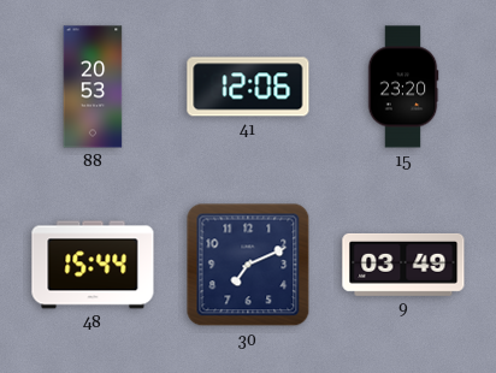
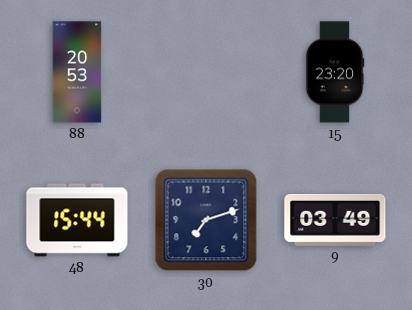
41: 12:06 -> none (248, 87)
30: 7:11 -> 7:12 (206, 220)
